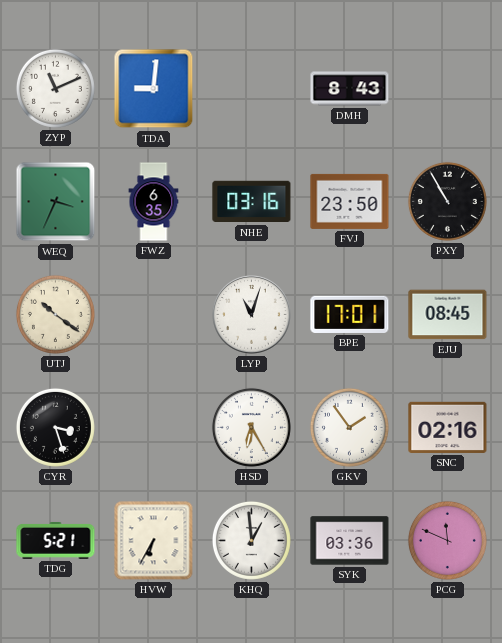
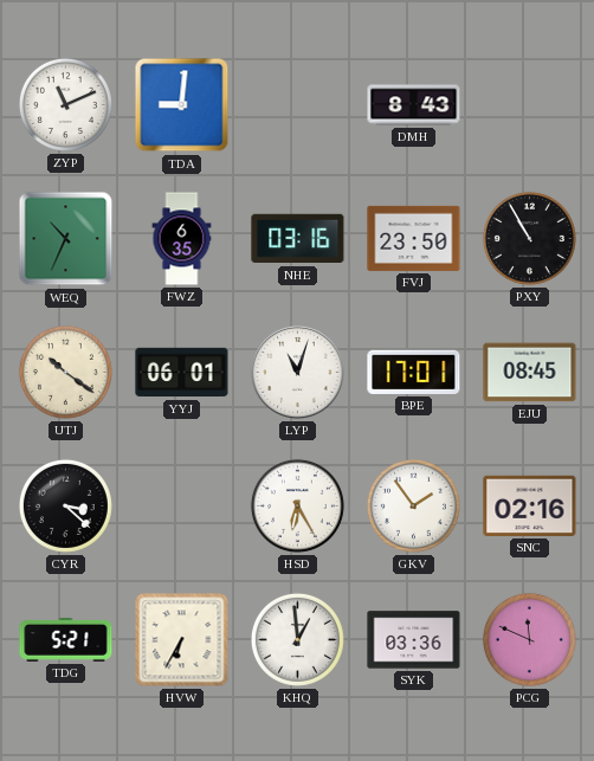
WEQ: 3:34 -> 10:34 (66, 239)
YYJ: none -> 06:01 (182, 373)
CYR: 3:27 -> 3:22 (65, 505)
